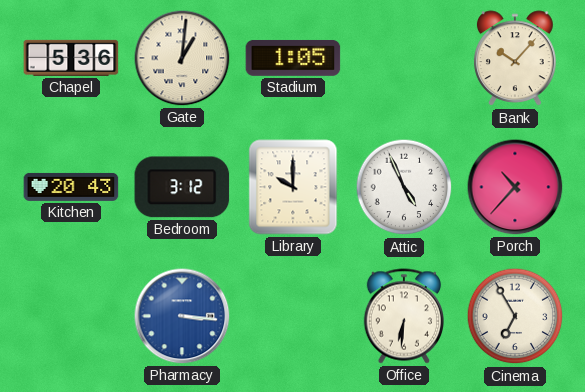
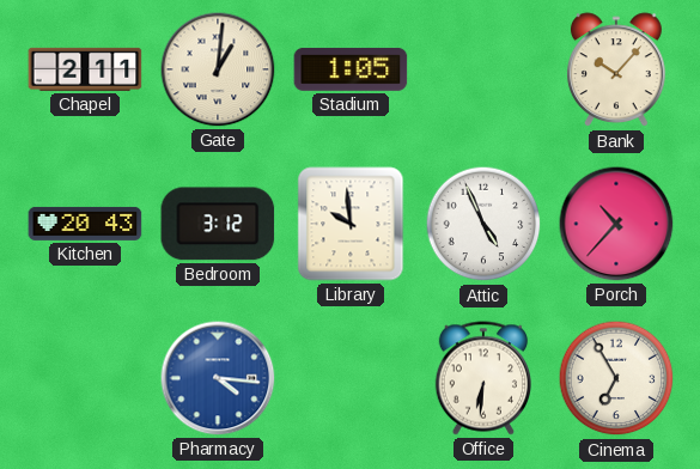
Chapel: 5:36 -> 2:11 (85, 69)
Library: 10:00 -> 9:59 (351, 224)
Pharmacy: 3:16 -> 4:16 (218, 378)
